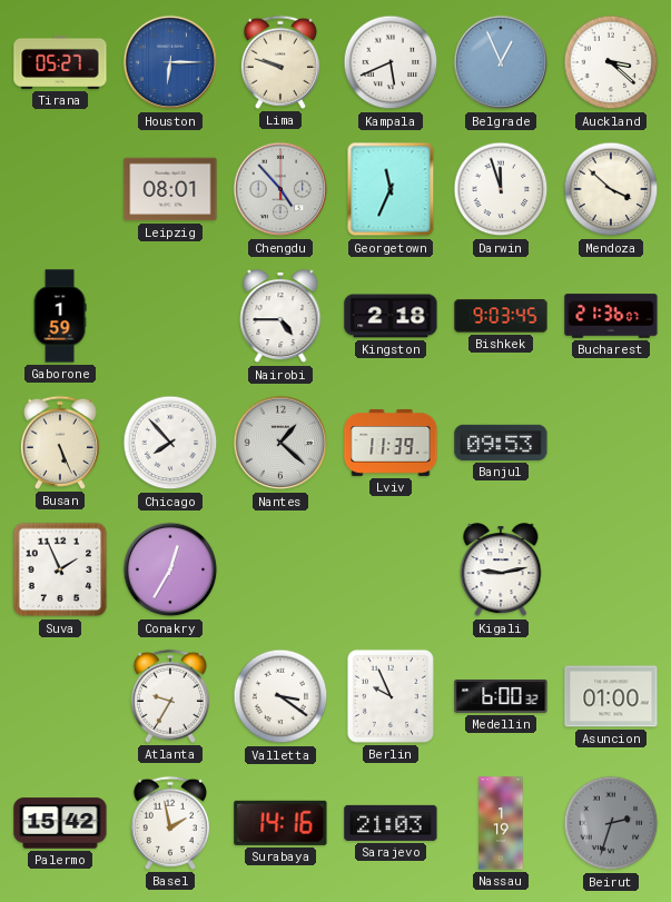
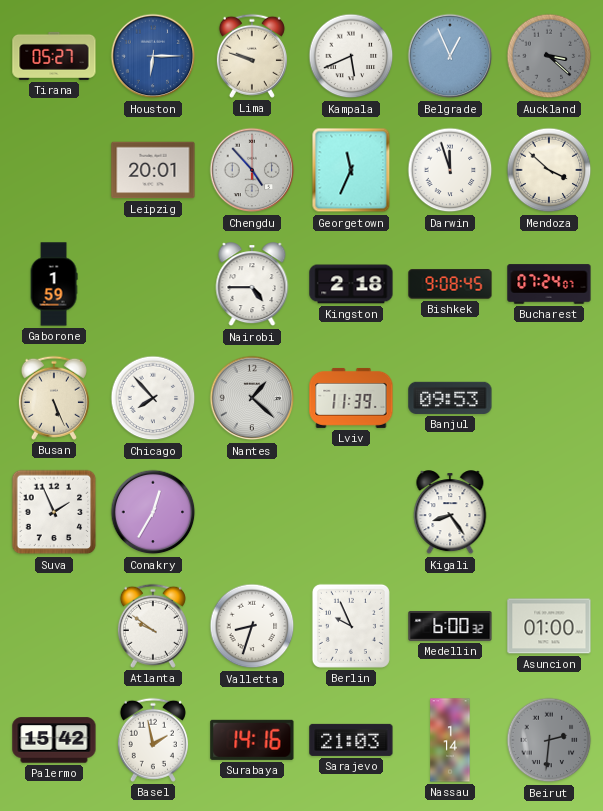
Auckland dial: white -> grey (549, 56)
Leipzig: 08:01 -> 20:01 (153, 170)
Bishkek: 9:03 -> 9:08 (450, 284)
Bucharest: 21:36 -> 07:24 (549, 284)
Kigali: 9:13 -> 8:24 (450, 513)
Atlanta: 9:35 -> 9:51 (153, 626)
Valletta: 3:21 -> 8:33 (252, 626)
Nassau: 1:19 -> 1:14 (450, 740)
Beirut: 2:33 -> 2:31 (549, 740)
